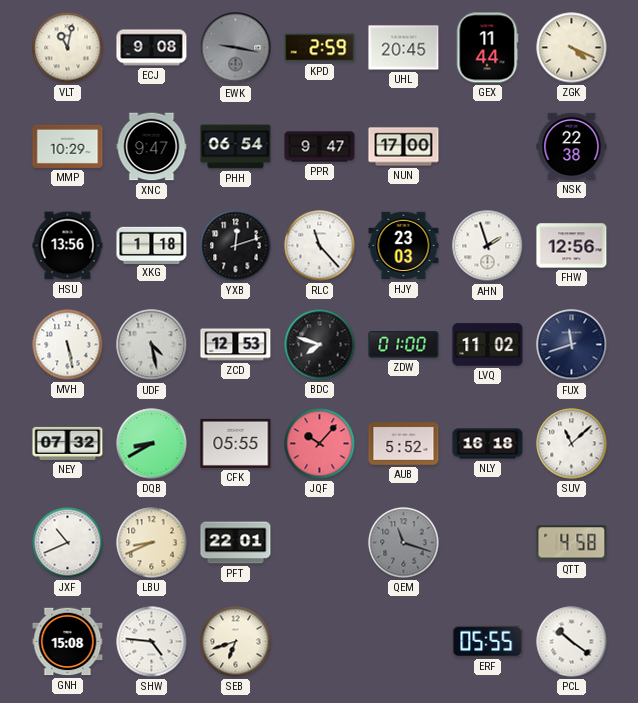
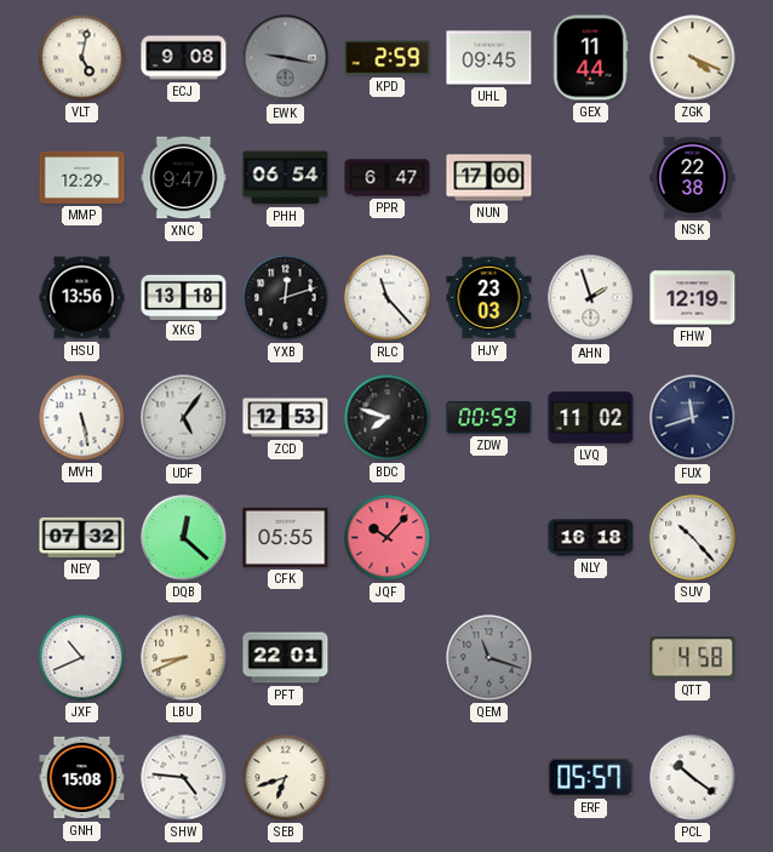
VLT: 11:02 -> 5:02 (82, 58)
UHL: 20:45 -> 09:45 (489, 58)
MMP: 10:29 -> 12:29 (82, 177)
PPR: 9:47 -> 6:47 (388, 178)
XKG: 1:18 -> 13:18 (184, 297)
FHW: 12:56 -> 12:19 (693, 298)
UDF: 4:28 -> 5:06 (184, 418)
ZDW: 01:00 -> 00:59 (489, 418)
DQB: 8:40 -> 12:22 (184, 538)
AUB: 5:52 -> none (404, 444)
SUV: 11:08 -> 10:23 (693, 538)
ERF: 05:55 -> 05:57 (591, 777)
